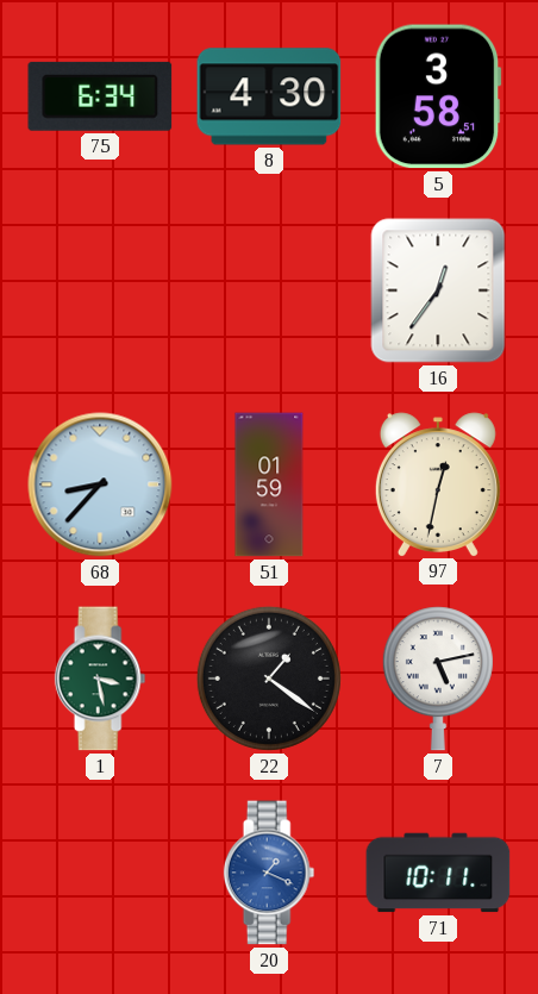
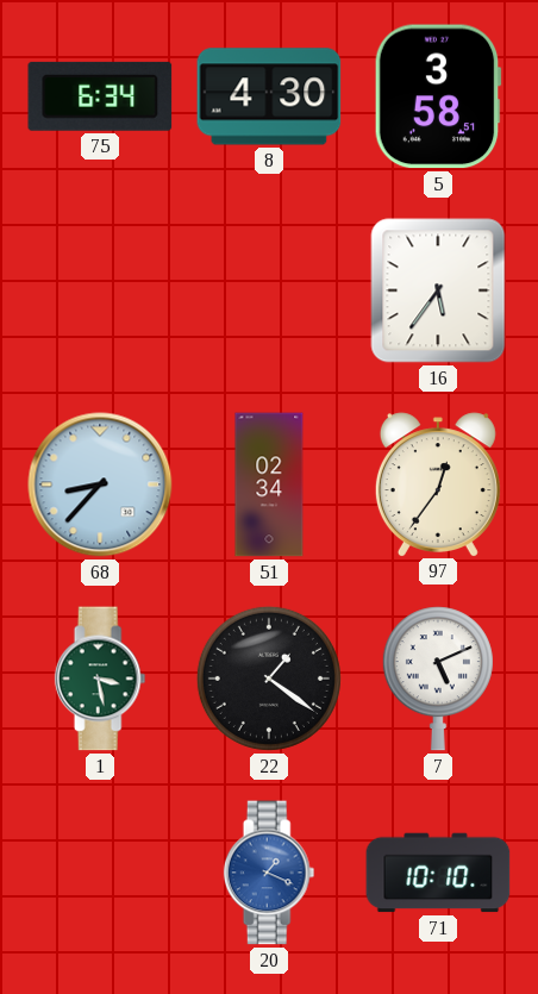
16: 12:36 -> 5:36 (438, 290)
51: 01:59 -> 02:34 (269, 485)
97: 12:32 -> 12:36 (438, 485)
7: 5:13 -> 5:11 (438, 679)
71: 10:11 -> 10:10 (438, 873)
